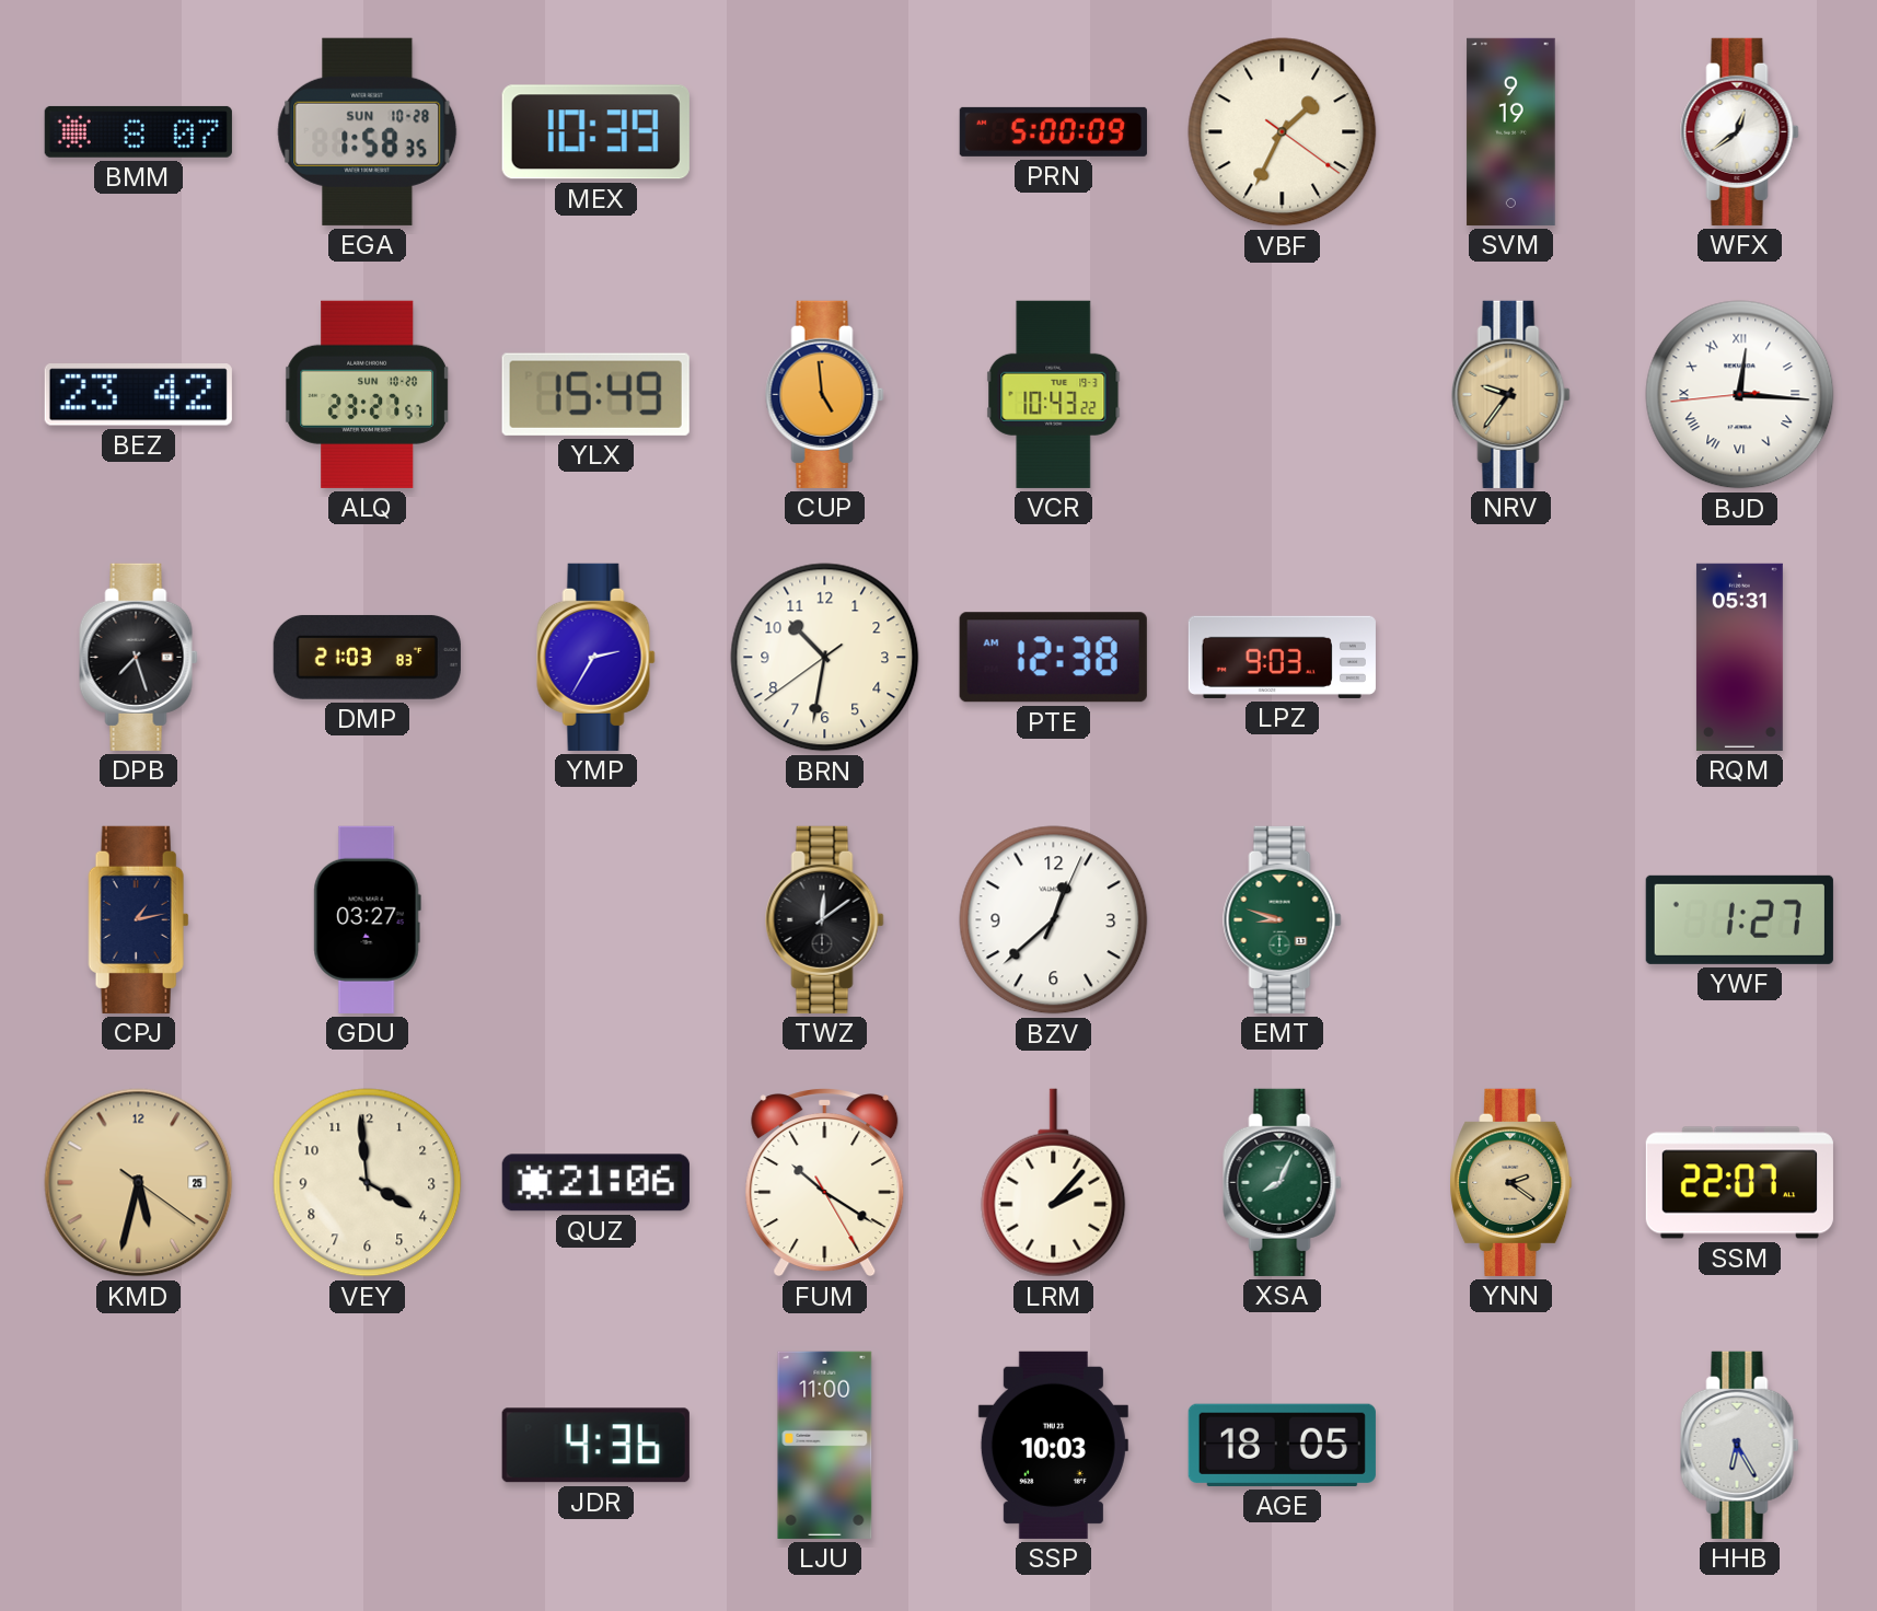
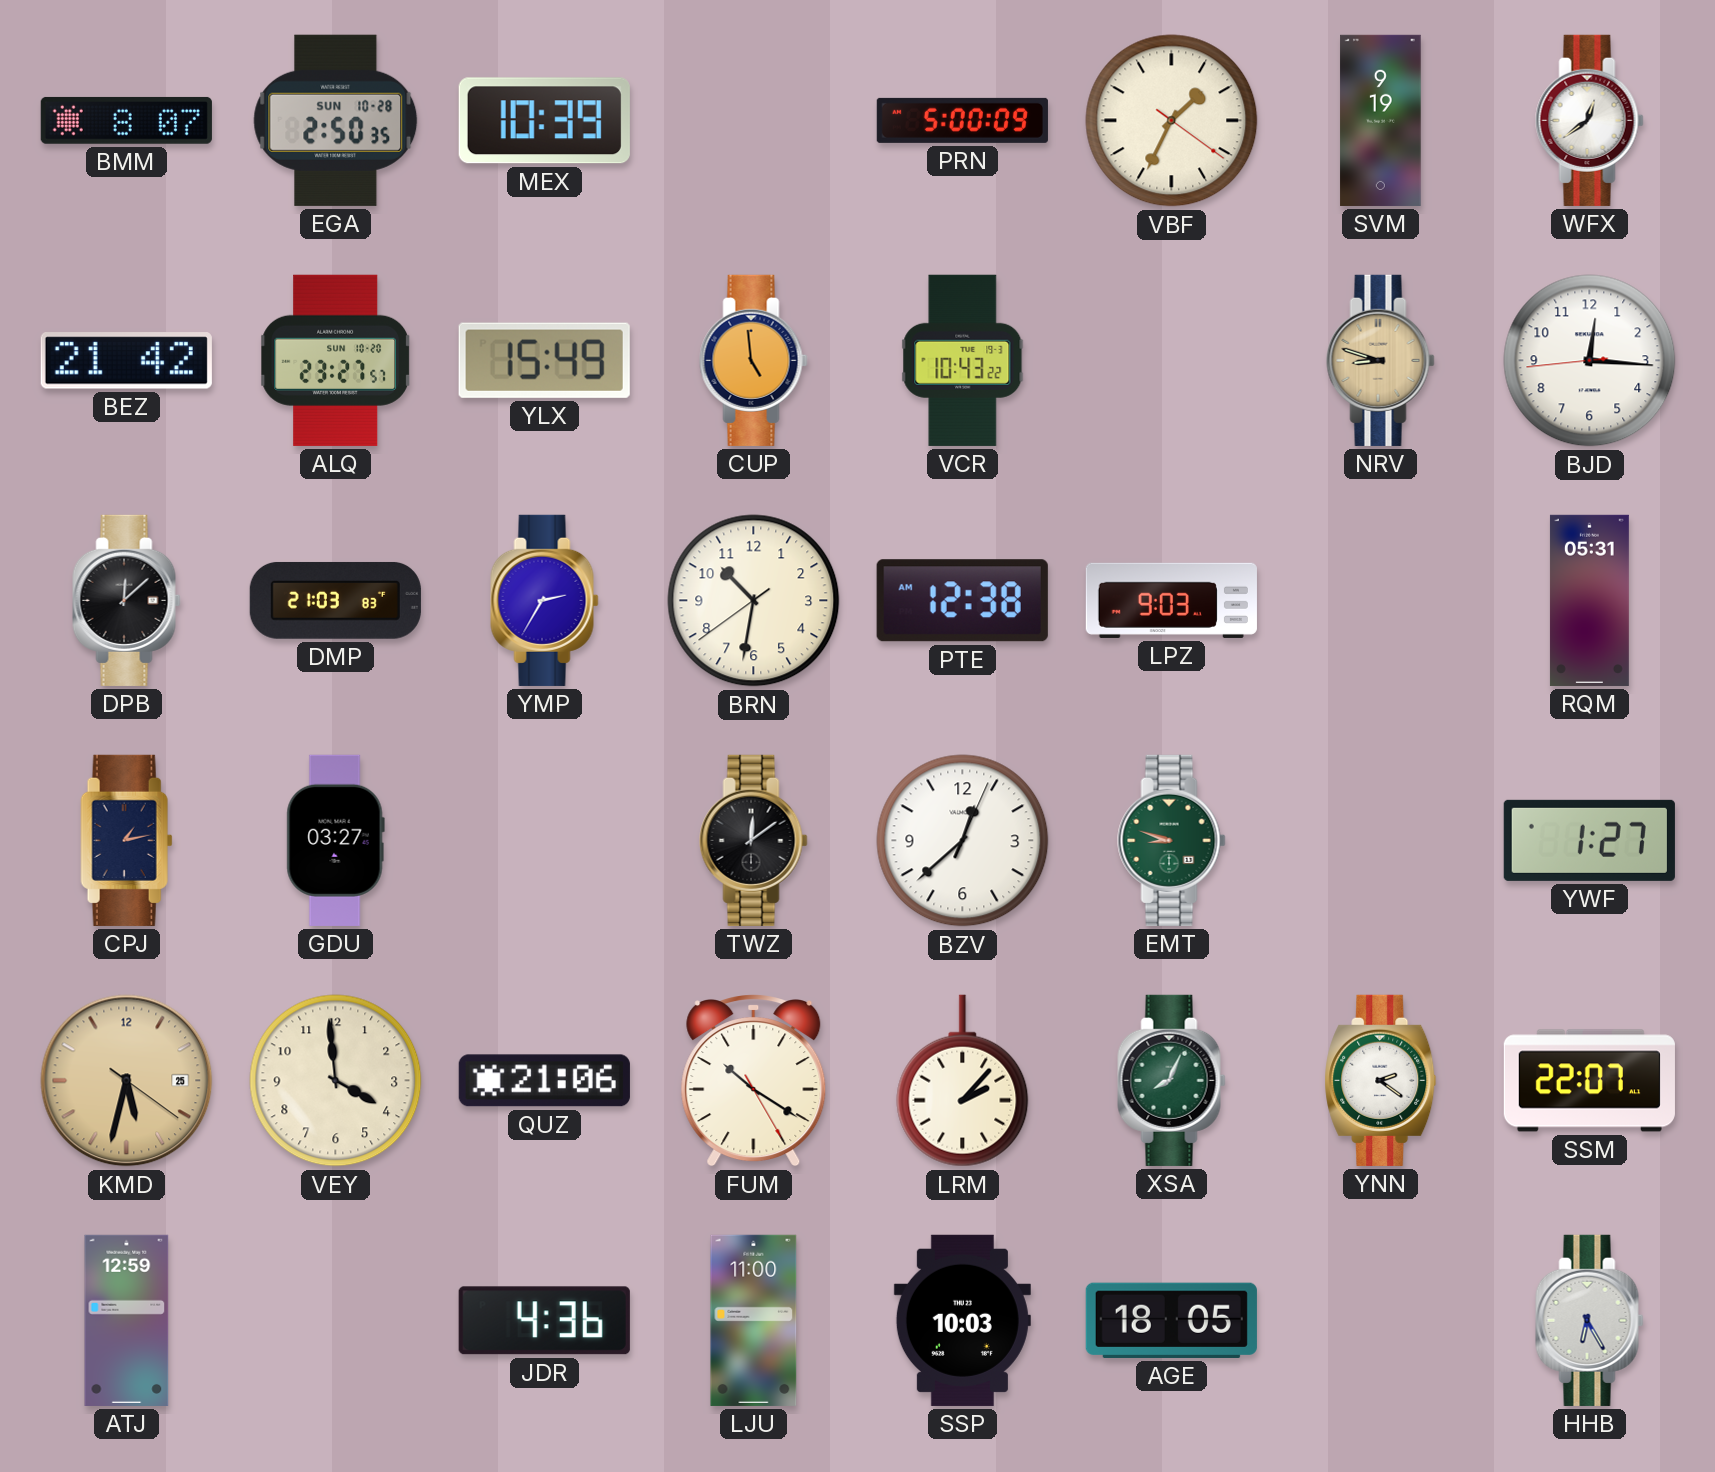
EGA: 1:58 -> 2:50 (336, 120)
BEZ: 23:42 -> 21:42 (126, 361)
NRV: 9:36 -> 8:48 (1381, 360)
BJD numerals: Roman -> Arabic (1590, 361)
DPB: 7:27 -> 12:08 (127, 600)
YNN dial: champagne -> white (1381, 1080)
ATJ: none -> 12:59 (127, 1320)
